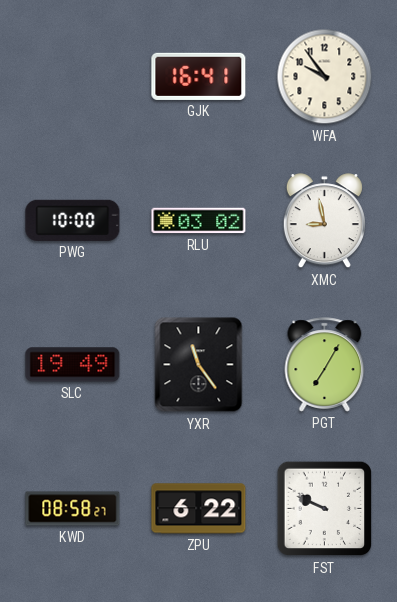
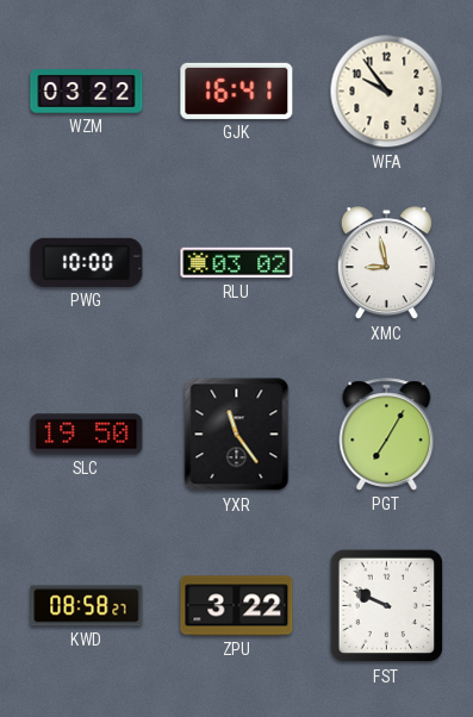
WZM: none -> 03:22 (87, 92)
SLC: 19:49 -> 19:50 (87, 435)
ZPU: 6:22 -> 3:22 (237, 606)
